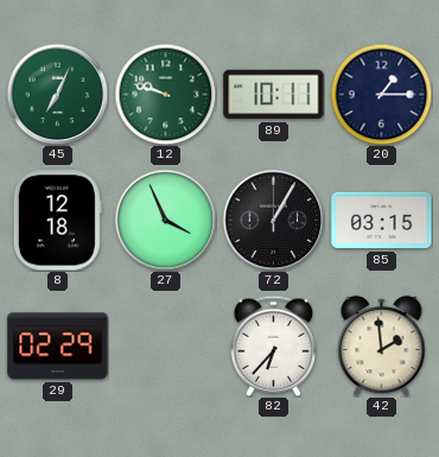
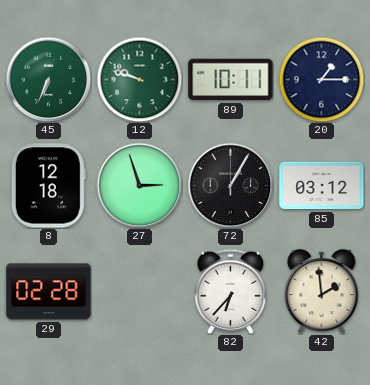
45: 7:04 -> 6:34 (48, 79)
27: 3:56 -> 2:57 (139, 185)
85: 03:15 -> 03:12 (322, 186)
29: 02:29 -> 02:28 (49, 292)
